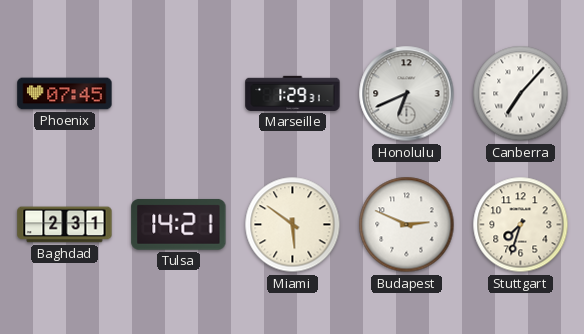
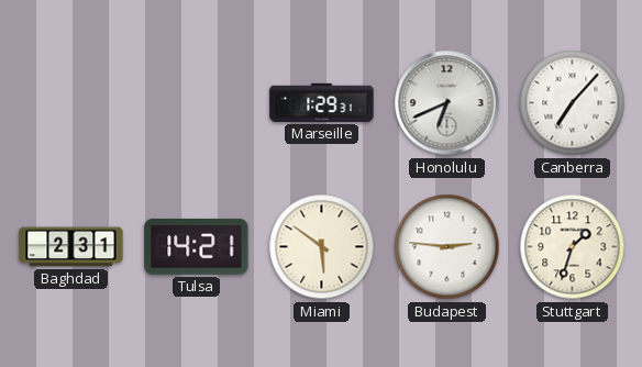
Phoenix: 07:45 -> none (65, 94)
Budapest: 2:49 -> 2:46 (447, 247)
Stuttgart: 7:33 -> 1:33 (573, 247)
